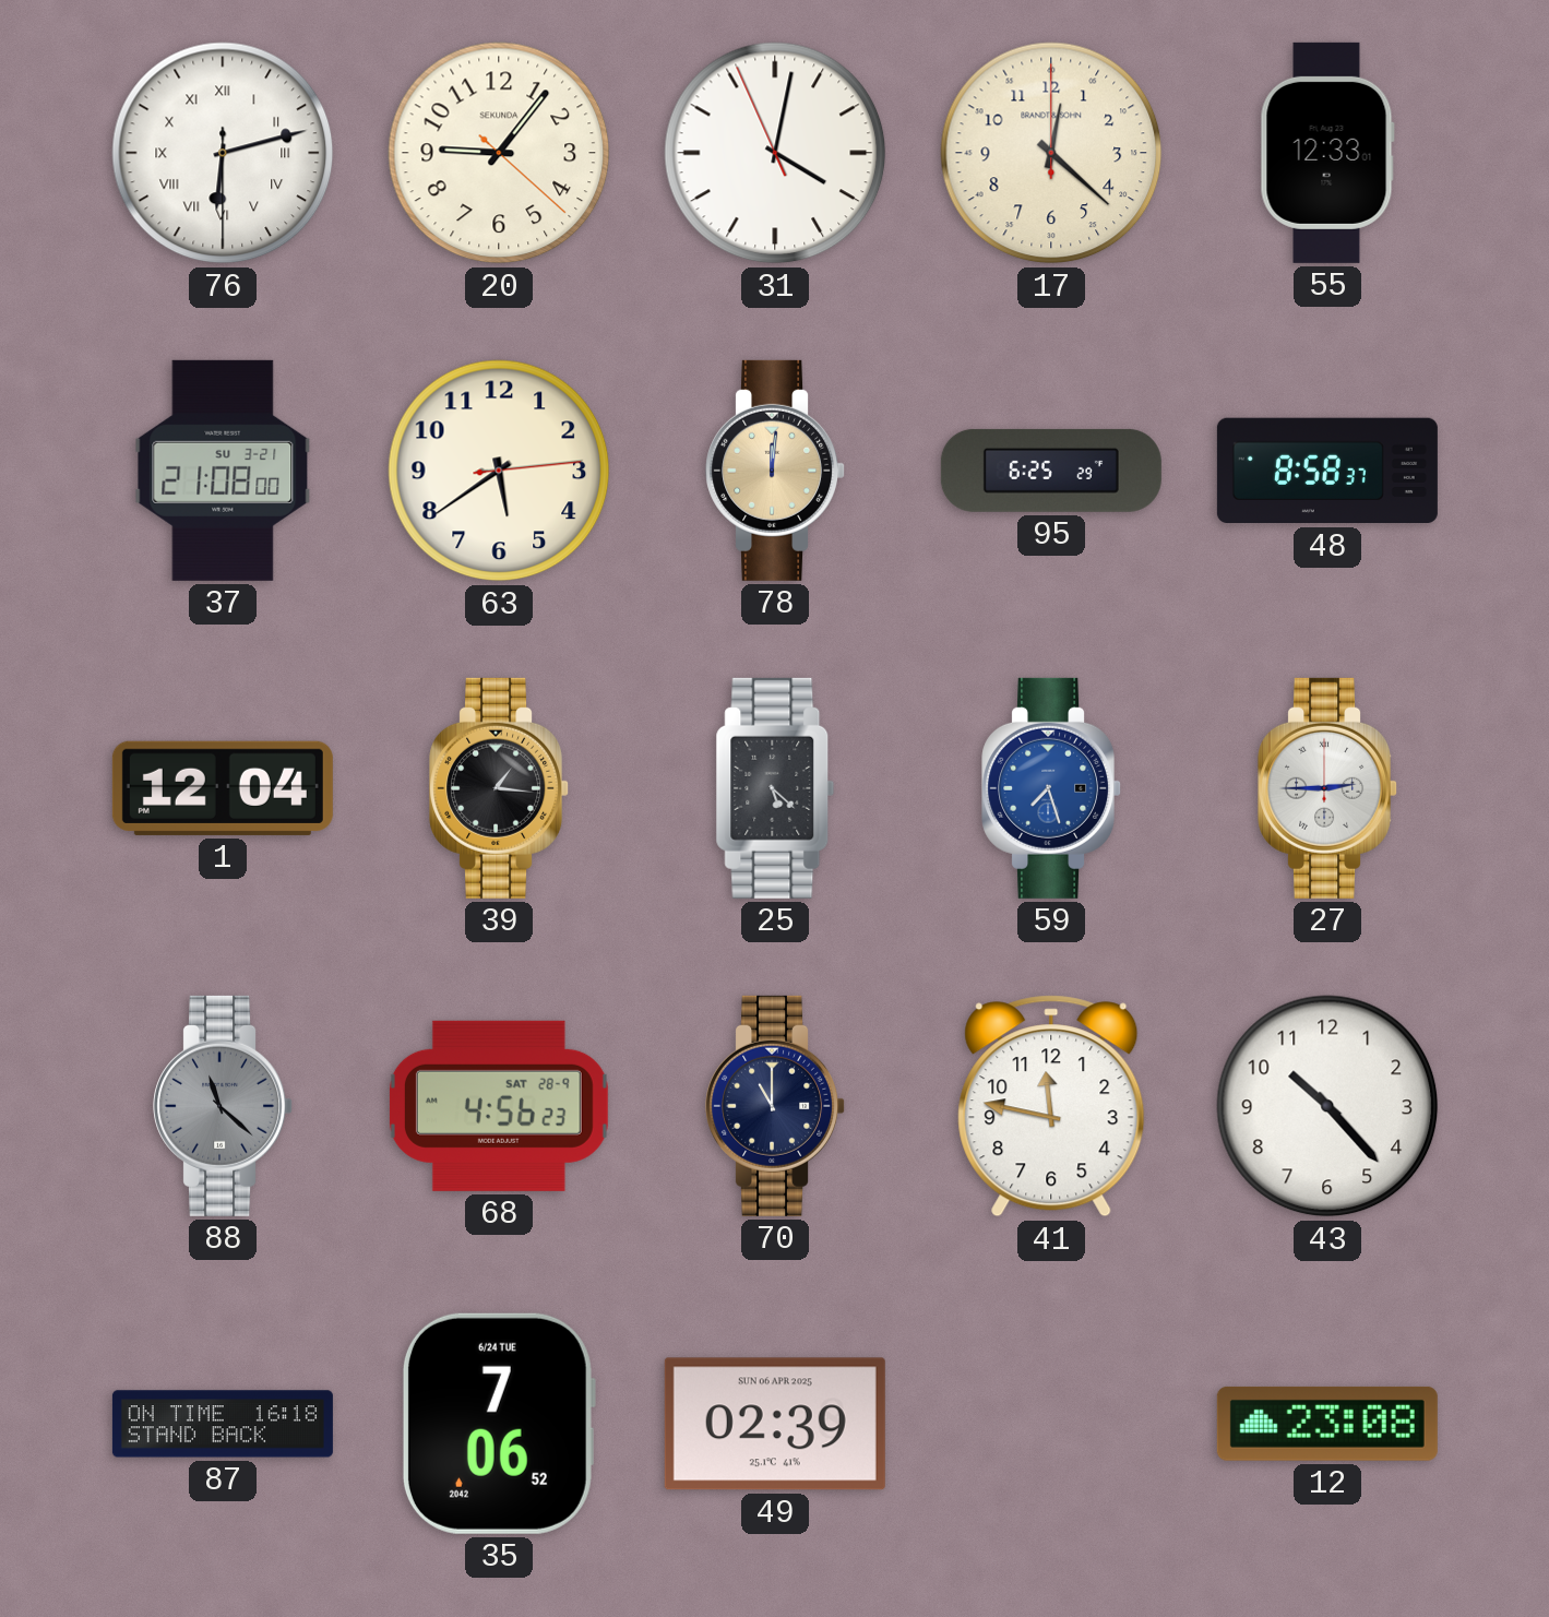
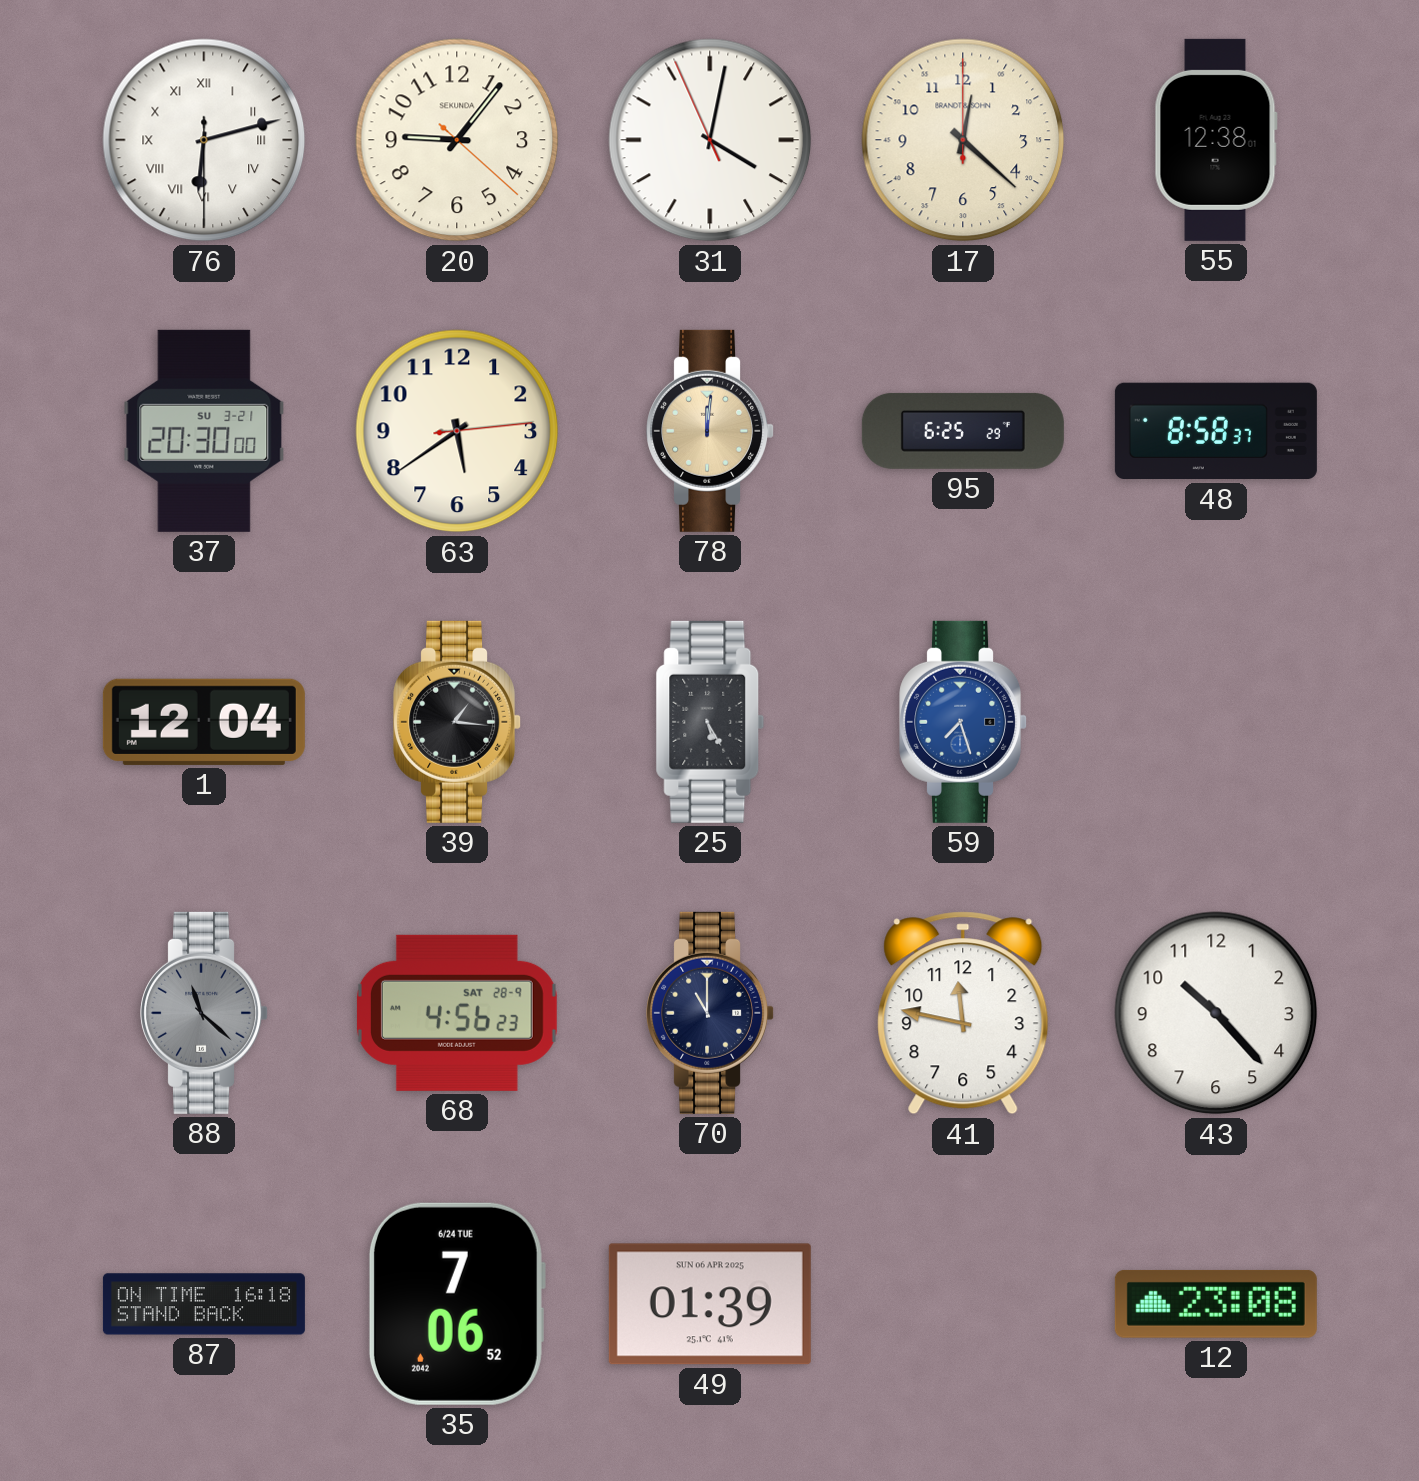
55: 12:33 -> 12:38 (1216, 140)
37: 21:08 -> 20:30 (204, 431)
25: 5:22 -> 5:25 (710, 722)
27: 2:45 -> none (1328, 788)
49: 02:39 -> 01:39 (710, 1304)
